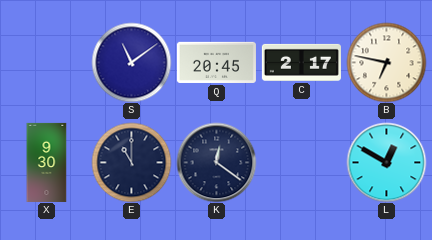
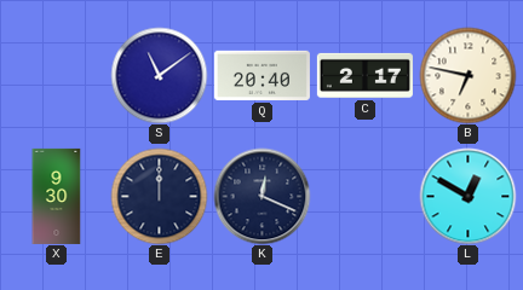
Q: 20:45 -> 20:40 (261, 75)
E: 11:00 -> 12:00 (159, 196)
K: 12:21 -> 12:19 (261, 196)
